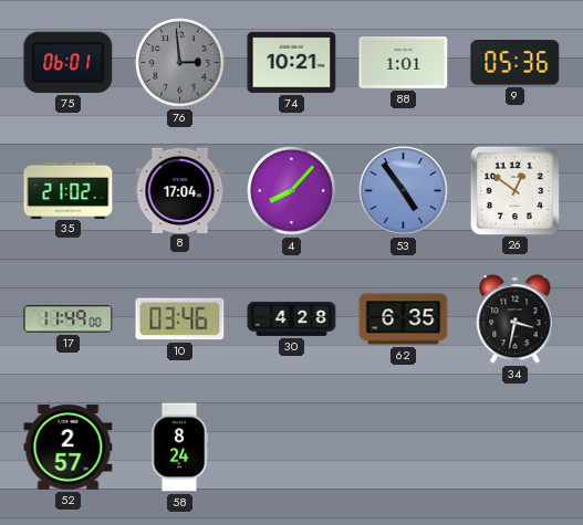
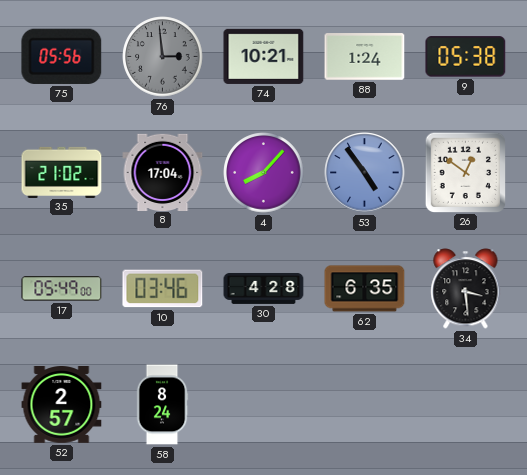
75: 06:01 -> 05:56 (62, 56)
88: 1:01 -> 1:24 (365, 57)
9: 05:36 -> 05:38 (466, 57)
17: 11:49 -> 05:49 (62, 289)
34: 3:32 -> 3:29 (466, 289)
